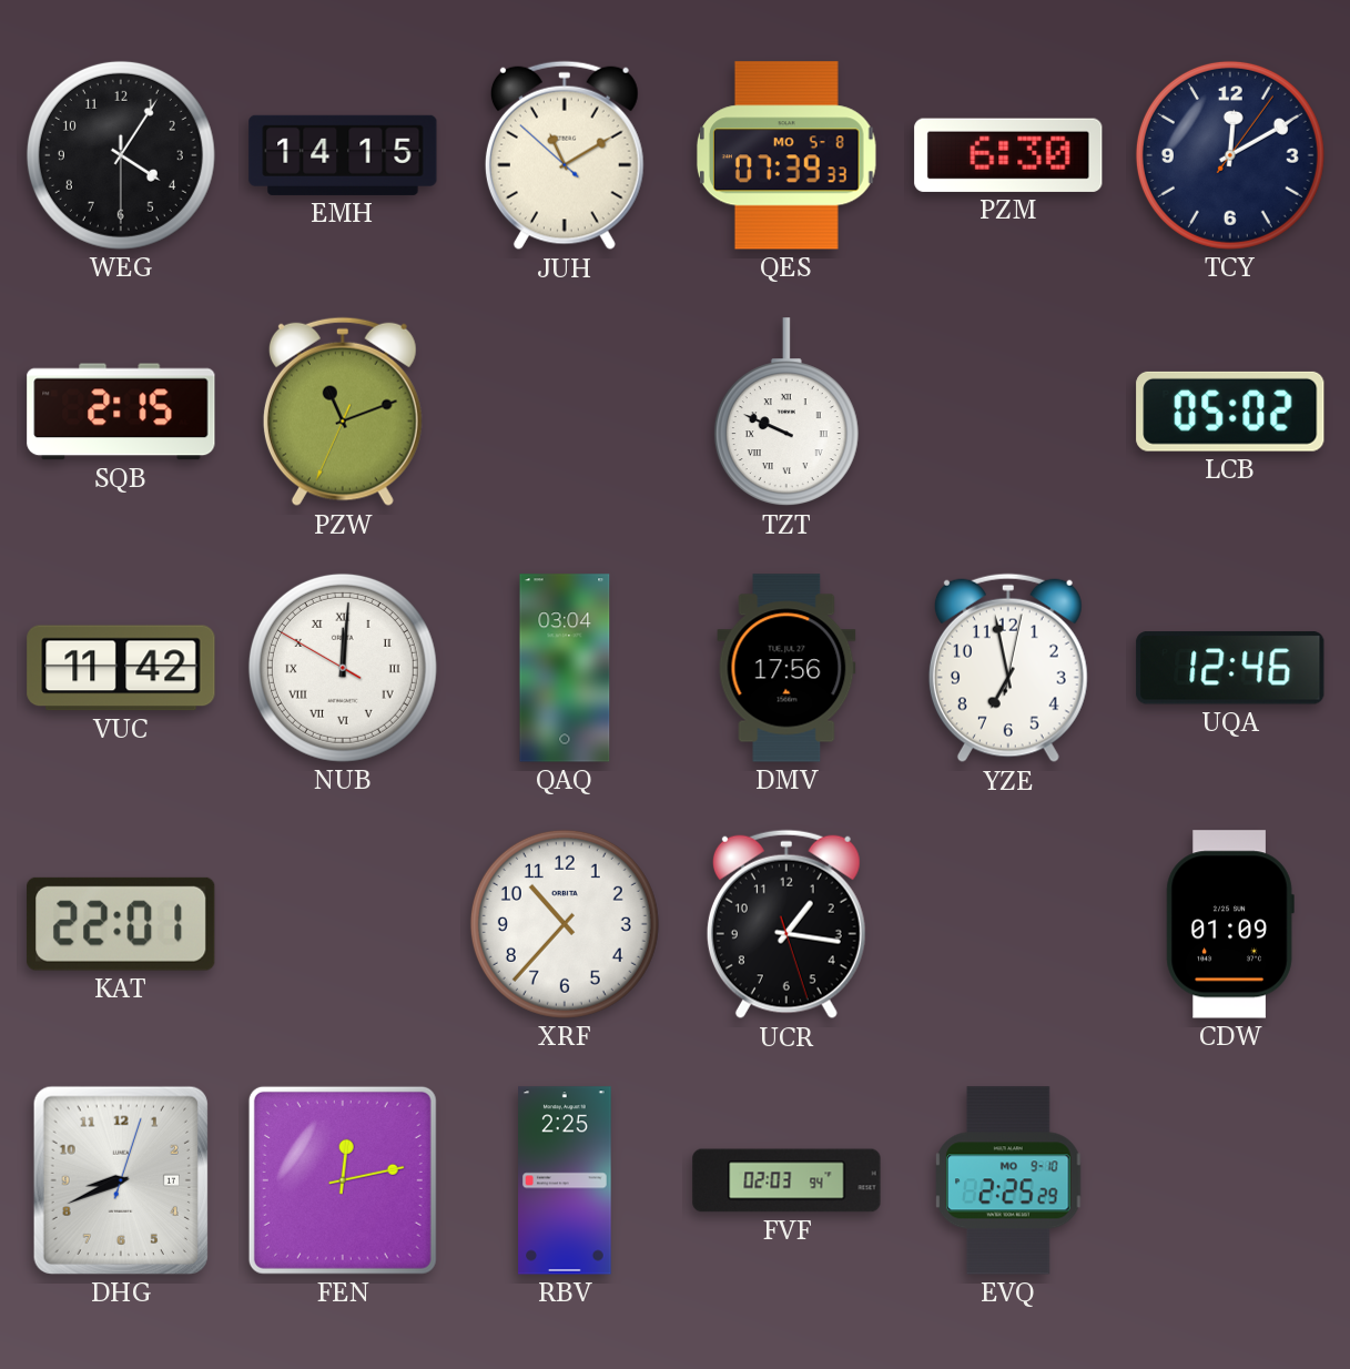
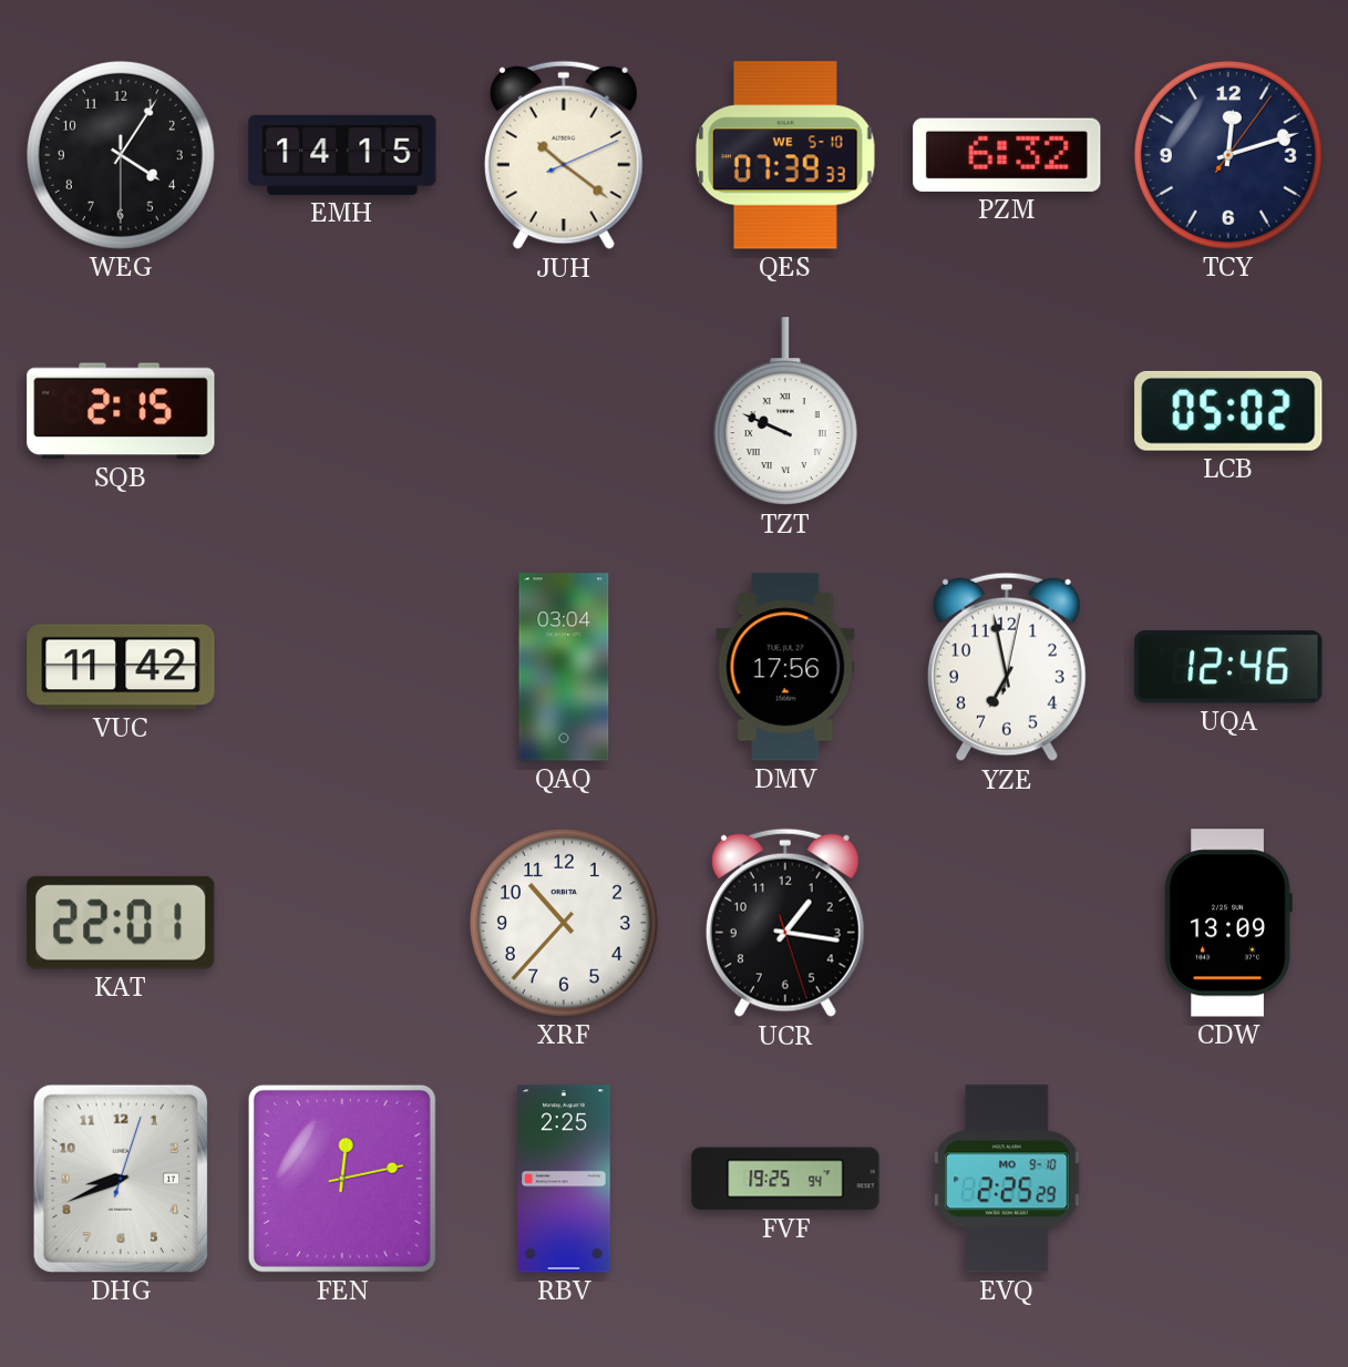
JUH: 11:09 -> 10:21 (564, 155)
QES date: MO 5-8 -> WE 5-10 (786, 155)
PZM: 6:30 -> 6:32 (1007, 155)
TCY: 12:10 -> 12:12 (1228, 155)
PZW: 11:11 -> none (343, 412)
NUB: 12:00 -> none (343, 668)
CDW: 01:09 -> 13:09 (1228, 923)
FVF: 02:03 -> 19:25 (785, 1179)
